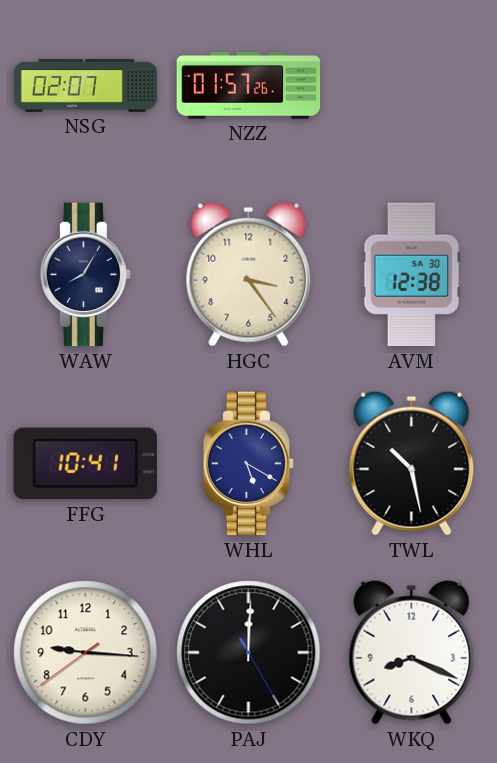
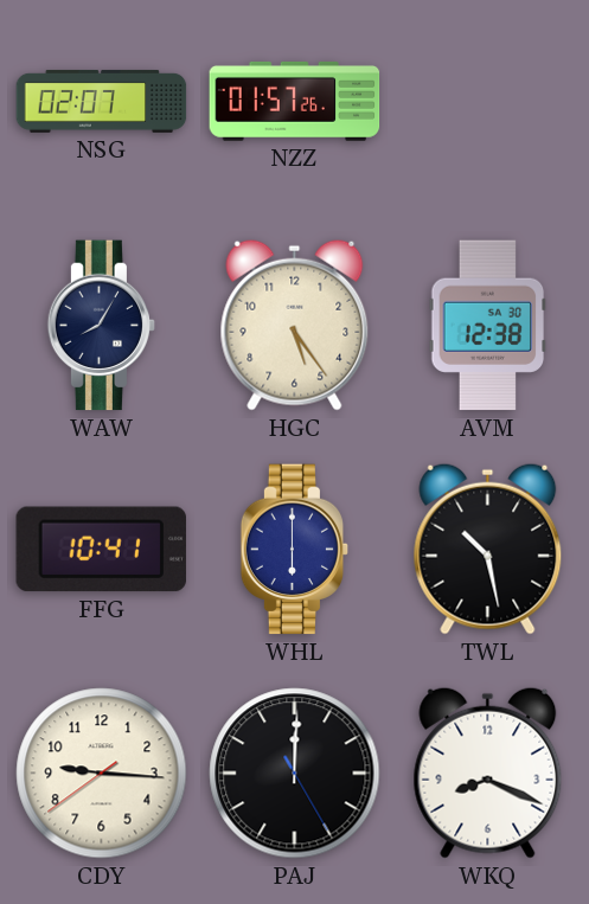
HGC: 3:24 -> 5:24 (295, 325)
WHL: 5:20 -> 6:00 (295, 550)
